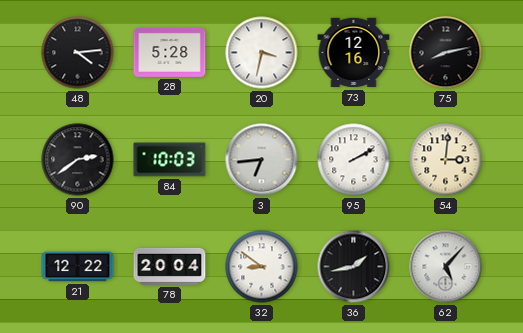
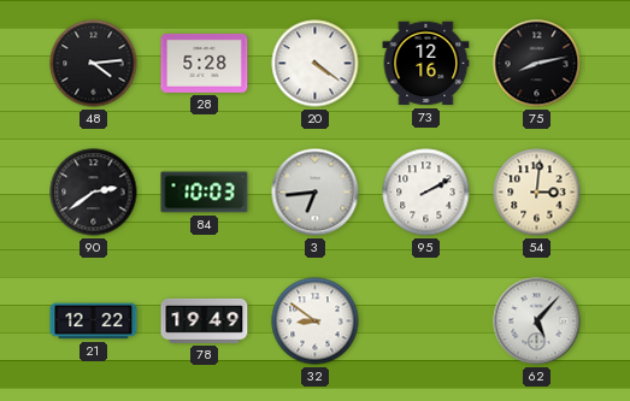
20: 3:32 -> 4:21 (316, 64)
78: 20:04 -> 19:49 (205, 320)
36: 1:43 -> none (354, 267)
